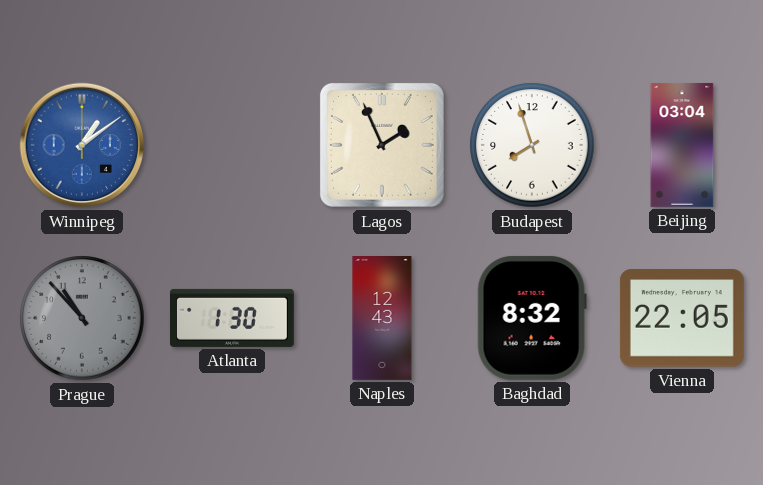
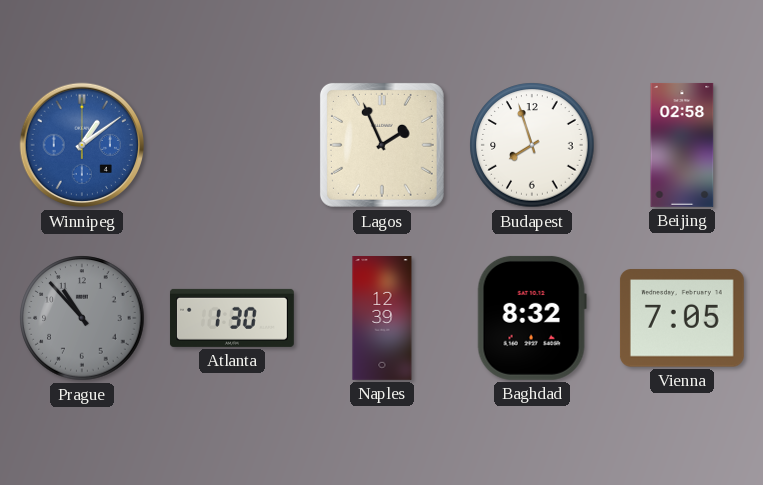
Beijing: 03:04 -> 02:58 (682, 145)
Naples: 12:43 -> 12:39 (382, 319)
Vienna: 22:05 -> 7:05 (682, 318)
